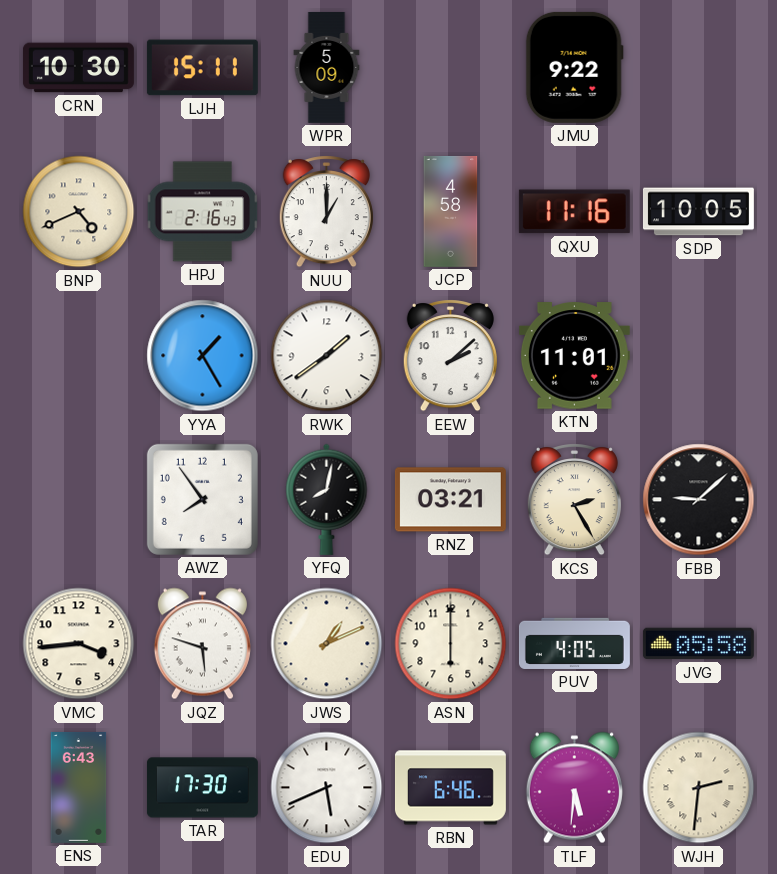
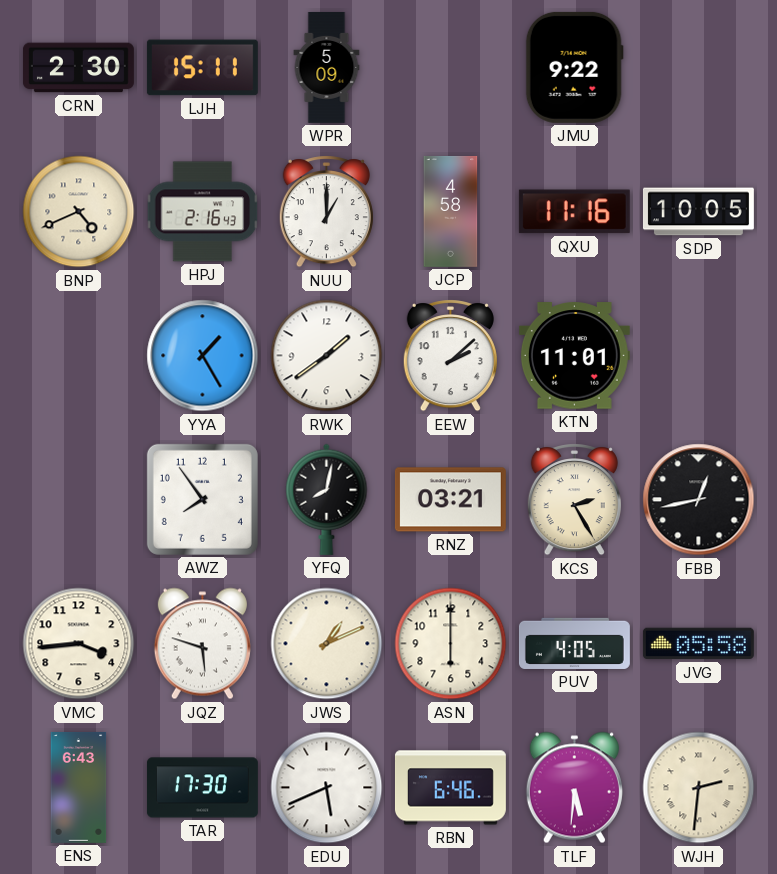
CRN: 10:30 -> 2:30 (78, 68)
FBB: 9:08 -> 12:43 (699, 500)
